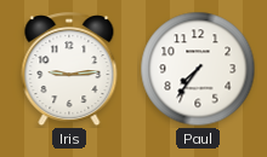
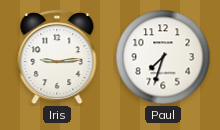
Paul: 7:36 -> 7:33 (163, 57)
